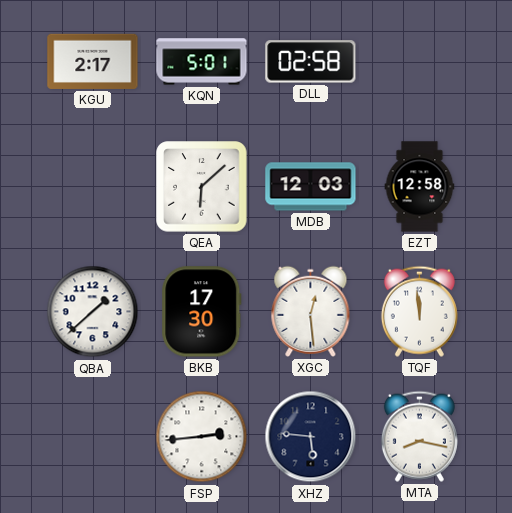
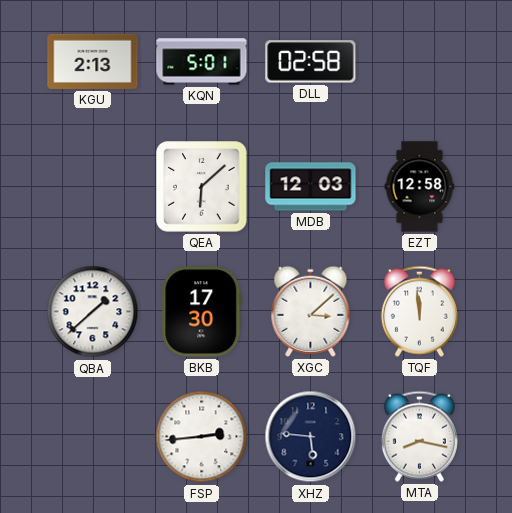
KGU: 2:17 -> 2:13 (93, 61)
XGC: 12:29 -> 3:08 (311, 311)
